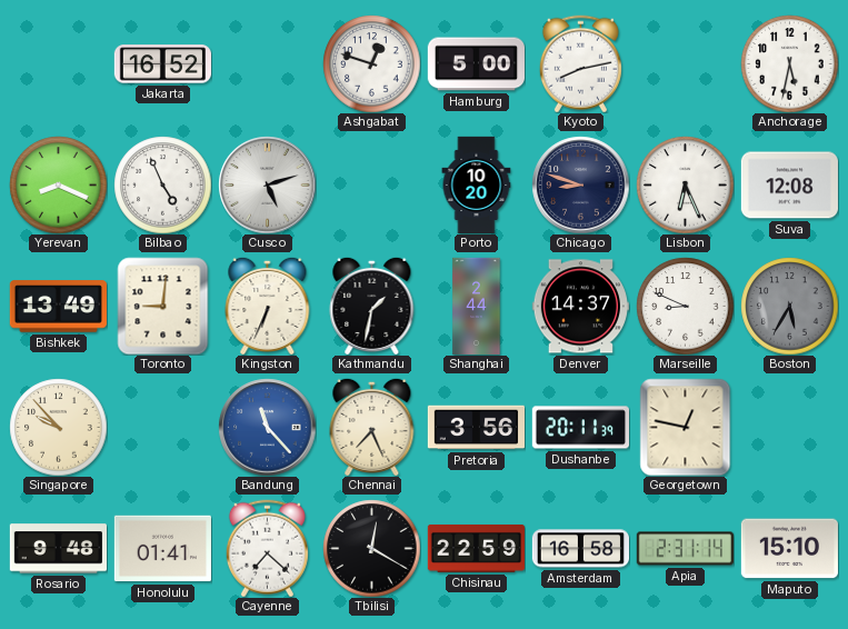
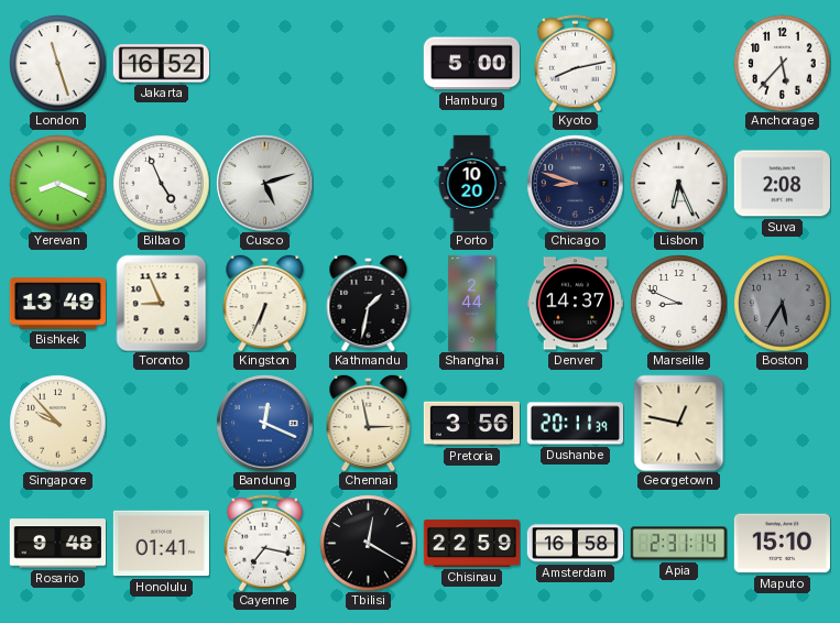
London: none -> 11:27 (57, 63)
Ashgabat: 12:48 -> none (371, 63)
Anchorage: 5:32 -> 5:37 (782, 63)
Suva: 12:08 -> 2:08 (782, 184)
Toronto: 9:01 -> 8:56 (162, 303)
Bandung: 11:23 -> 12:19 (264, 423)
Chennai: 7:26 -> 2:58 (369, 423)
Cayenne: 7:22 -> 7:17 (264, 543)
